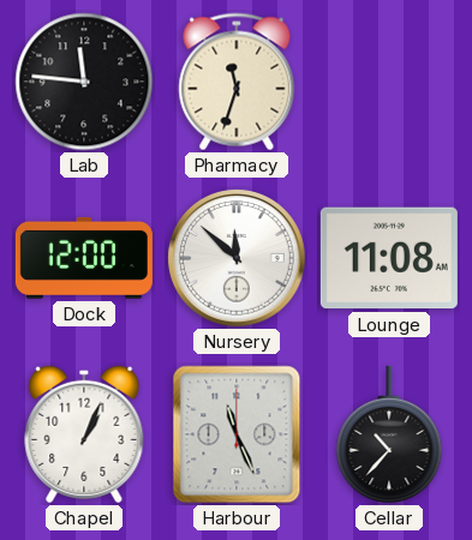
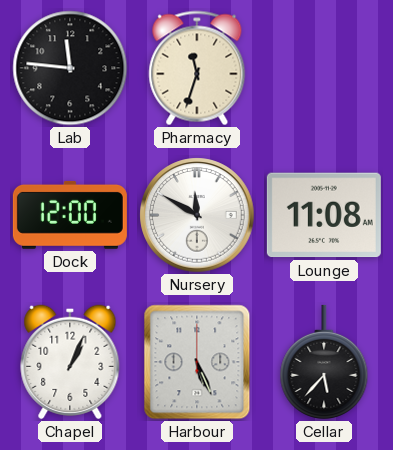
Nursery: 11:52 -> 11:50 (197, 215)
Harbour: 11:26 -> 5:26 (197, 362)
Cellar: 10:37 -> 5:37 (324, 362)
